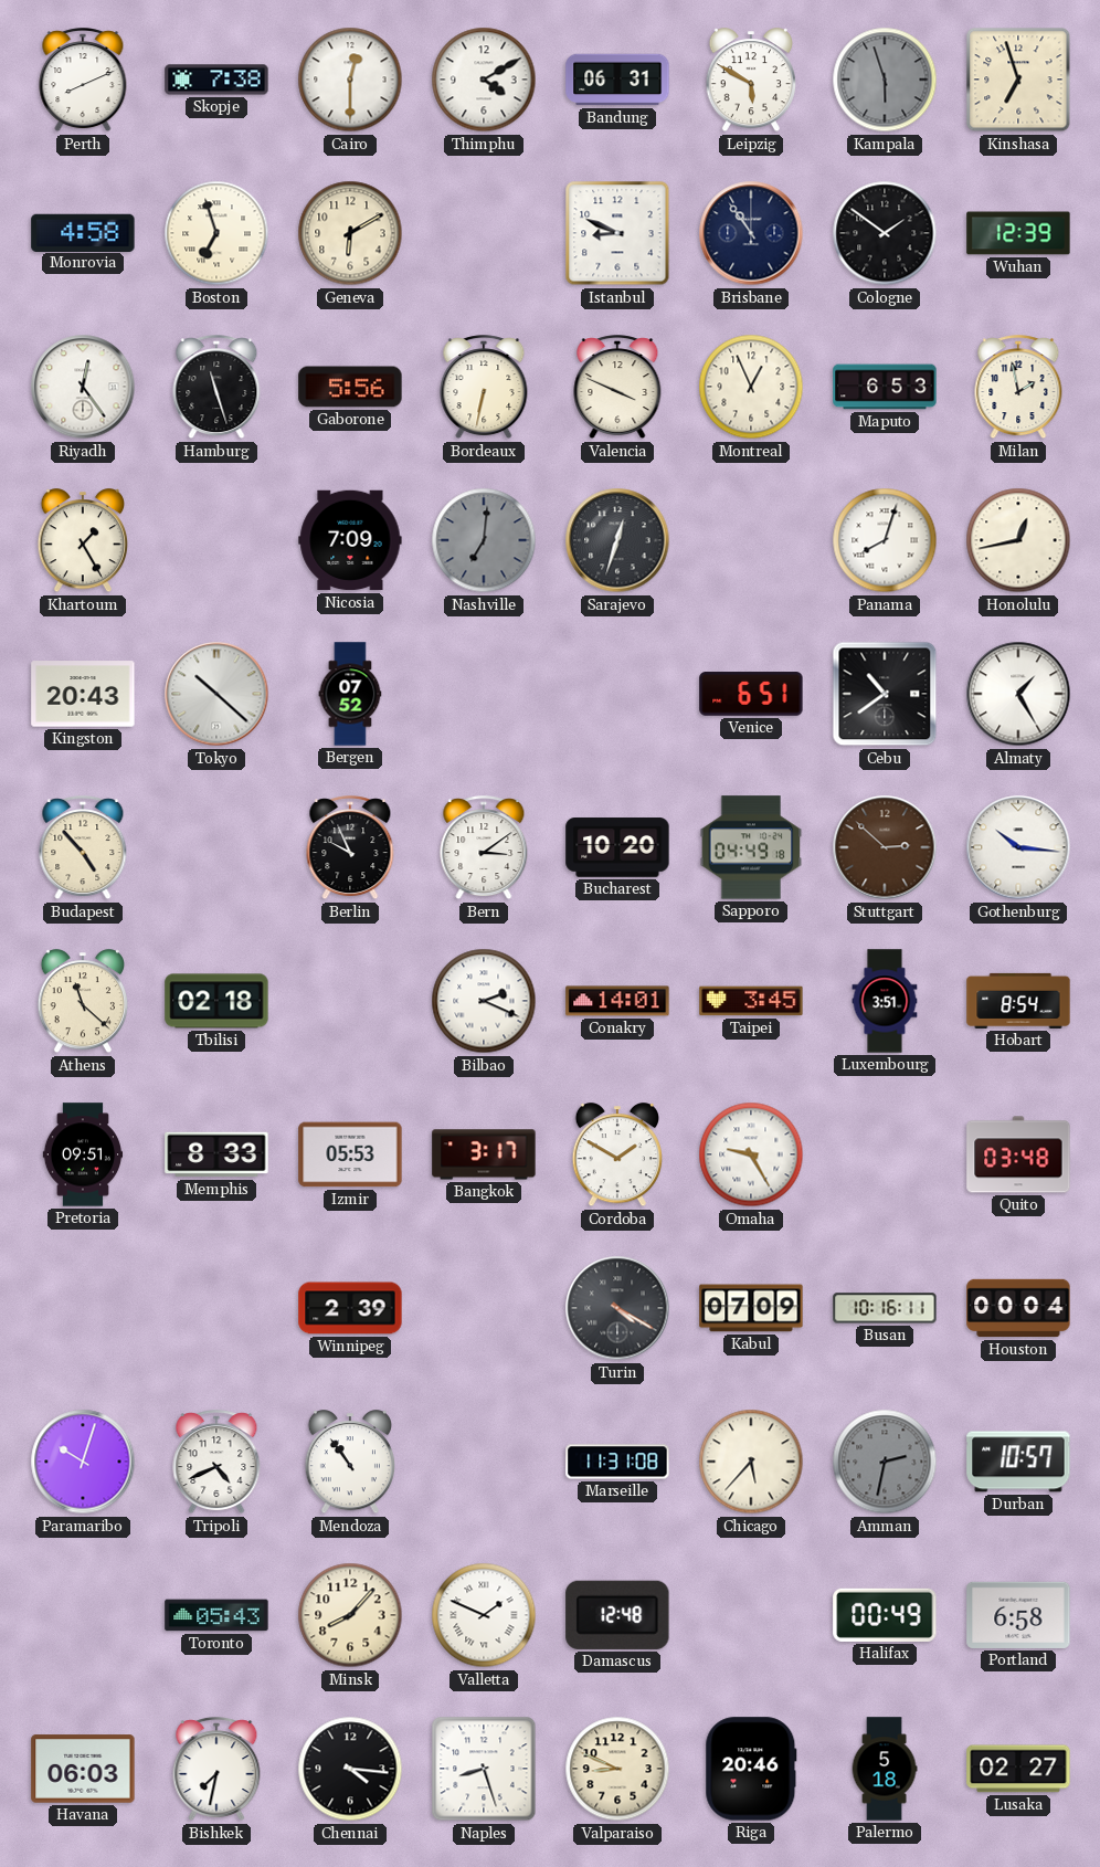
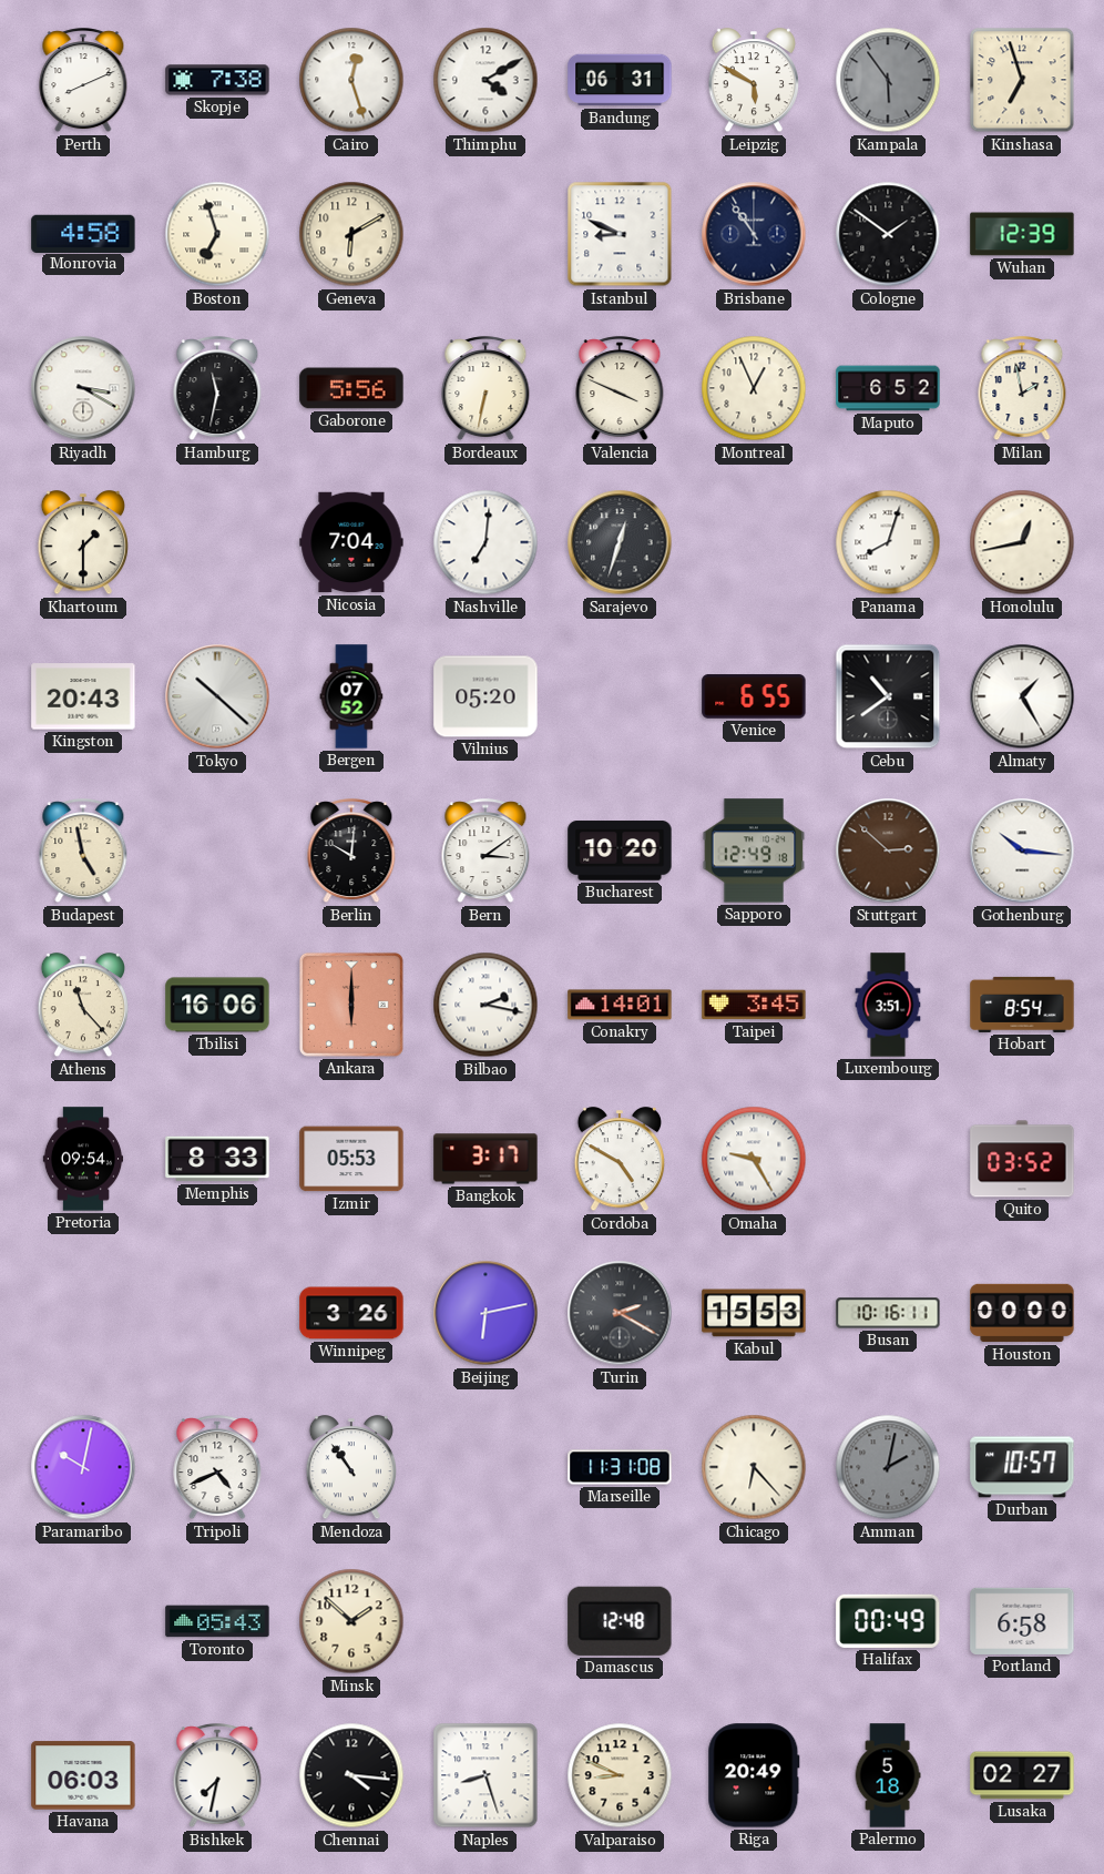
Cairo: 12:30 -> 12:27 (351, 80)
Kampala: 5:57 -> 5:54 (888, 80)
Riyadh: 12:24 -> 3:20 (83, 388)
Hamburg: 11:27 -> 11:32 (217, 389)
Maputo: 6:53 -> 6:52 (888, 388)
Khartoum: 1:25 -> 1:30 (82, 543)
Nicosia: 7:09 -> 7:04 (351, 542)
Nashville dial: grey -> white (485, 542)
Vilnius: none -> 05:20 (485, 696)
Venice: 6:51 -> 6:55 (754, 696)
Budapest: 4:53 -> 4:58 (83, 852)
Berlin: 9:56 -> 10:01 (351, 852)
Sapporo: 04:49 -> 12:49 (754, 851)
Athens: 11:22 -> 11:23 (82, 1006)
Tbilisi: 02:18 -> 16:06 (217, 1005)
Ankara: none -> 6:00 (351, 1005)
Bilbao: 2:19 -> 2:17 (485, 1005)
Pretoria: 09:51 -> 09:54 (83, 1159)
Cordoba: 1:50 -> 4:50 (619, 1160)
Quito: 03:48 -> 03:52 (1022, 1159)
Winnipeg: 2:39 -> 3:26 (351, 1313)
Beijing: none -> 6:13 (485, 1313)
Turin: 4:20 -> 2:20 (620, 1313)
Kabul: 07:09 -> 15:53 (754, 1313)
Houston: 00:04 -> 00:00 (1022, 1313)
Paramaribo: 10:03 -> 10:02 (83, 1467)
Chicago: 5:37 -> 6:23 (754, 1467)
Amman: 2:32 -> 2:02 (888, 1467)
Minsk: 8:07 -> 1:52 (351, 1621)
Valletta: 1:49 -> none (484, 1615)
Riga: 20:46 -> 20:49 (754, 1775)
